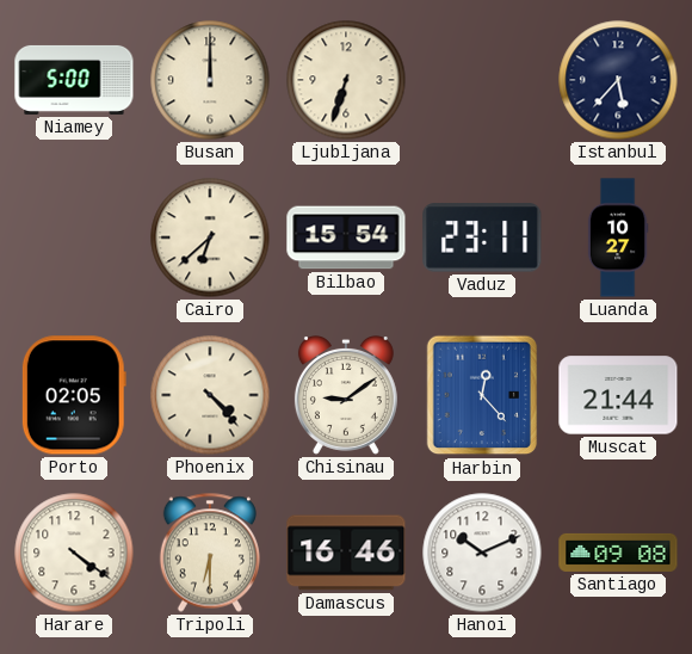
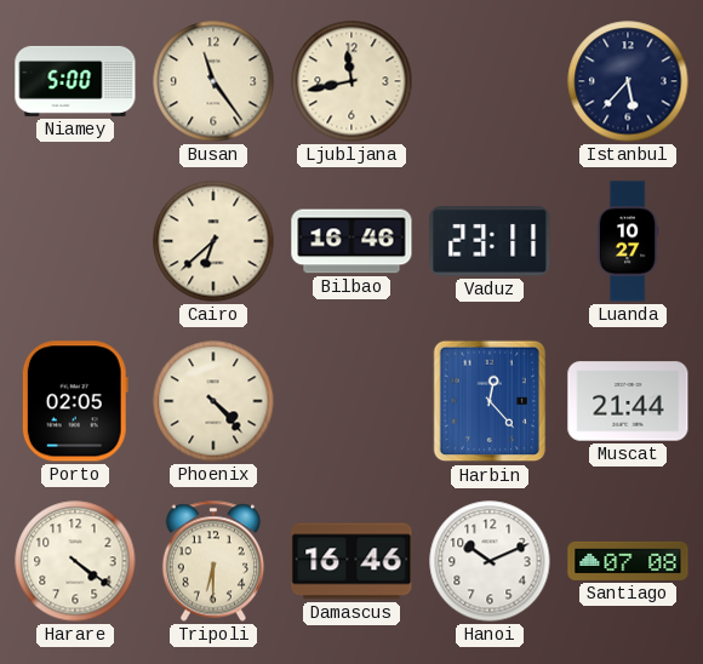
Busan: 12:00 -> 11:24 (213, 81)
Ljubljana: 6:33 -> 11:43 (351, 81)
Bilbao: 15:54 -> 16:46 (351, 241)
Chisinau: 9:09 -> none (346, 396)
Santiago: 09:08 -> 07:08 (628, 561)
